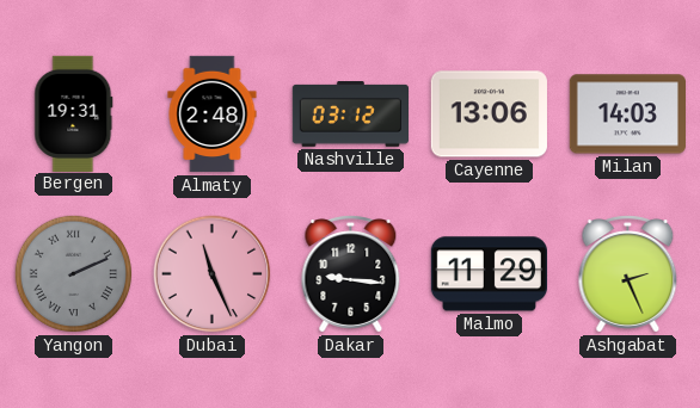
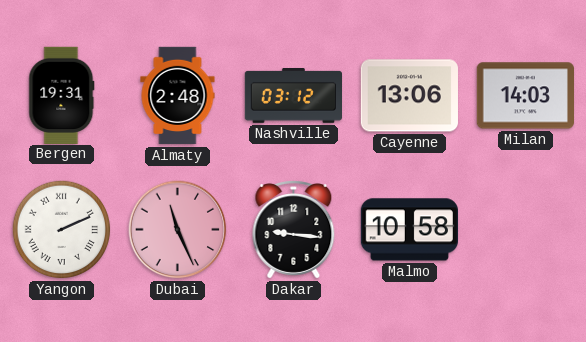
Yangon dial: grey -> white (62, 230)
Malmo: 11:29 -> 10:58 (409, 230)
Ashgabat: 2:26 -> none (628, 274)
